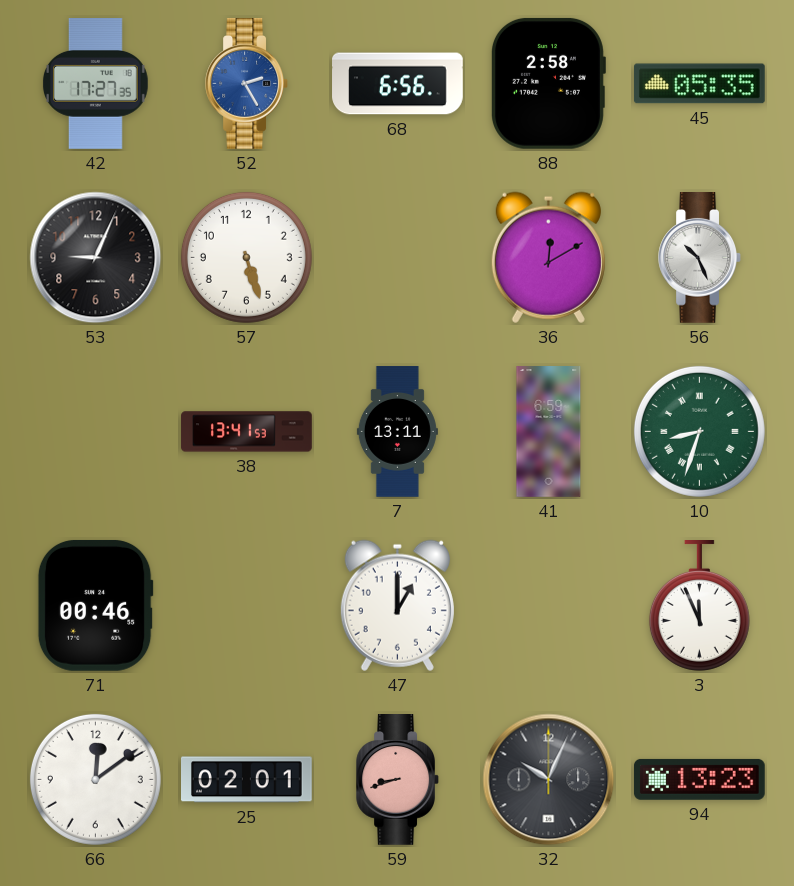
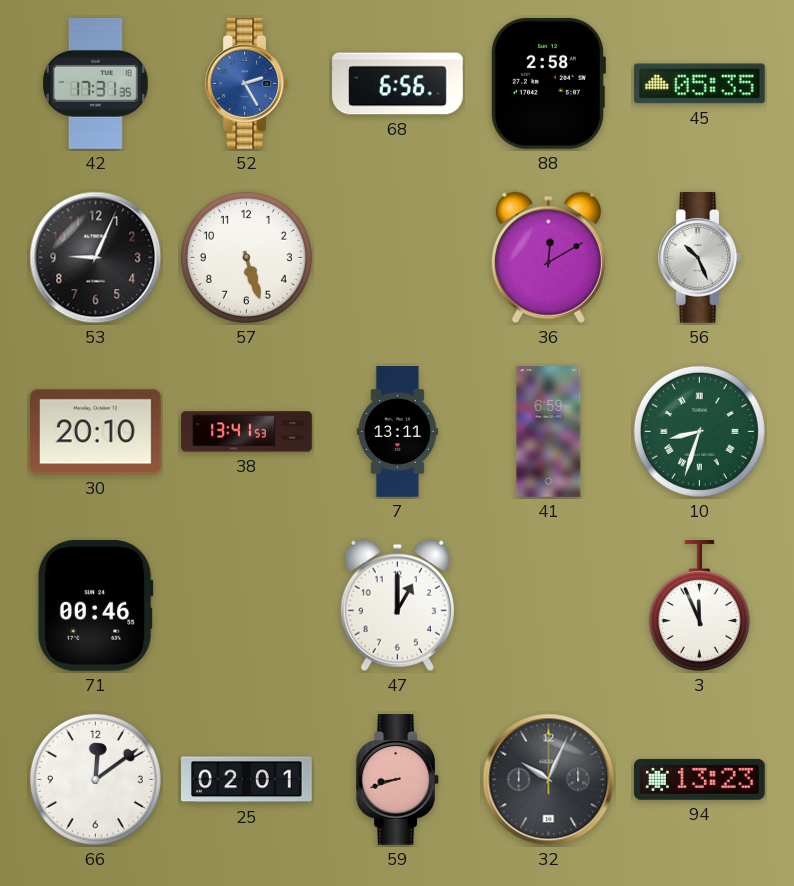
42: 17:27 -> 17:31 (95, 84)
30: none -> 20:10 (95, 432)
